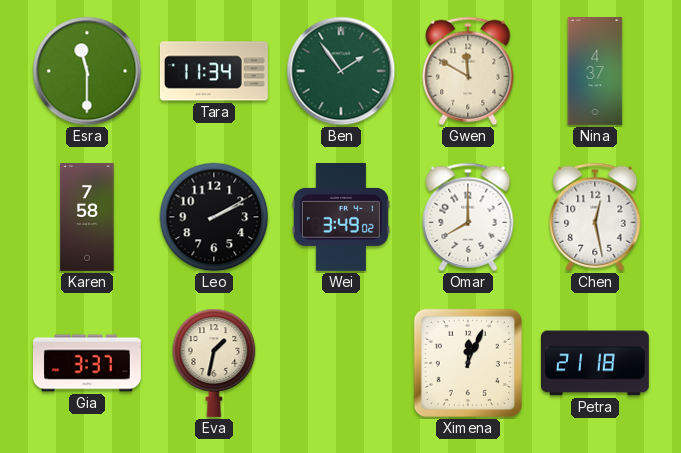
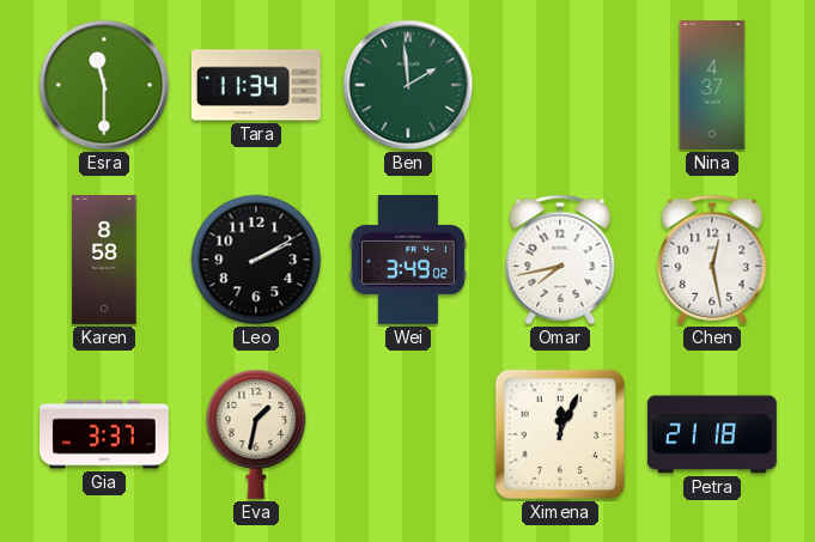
Ben: 1:54 -> 1:59 (408, 85)
Gwen: 11:50 -> none (468, 71)
Karen: 7:58 -> 8:58 (104, 261)
Omar: 8:00 -> 7:43 (560, 260)
